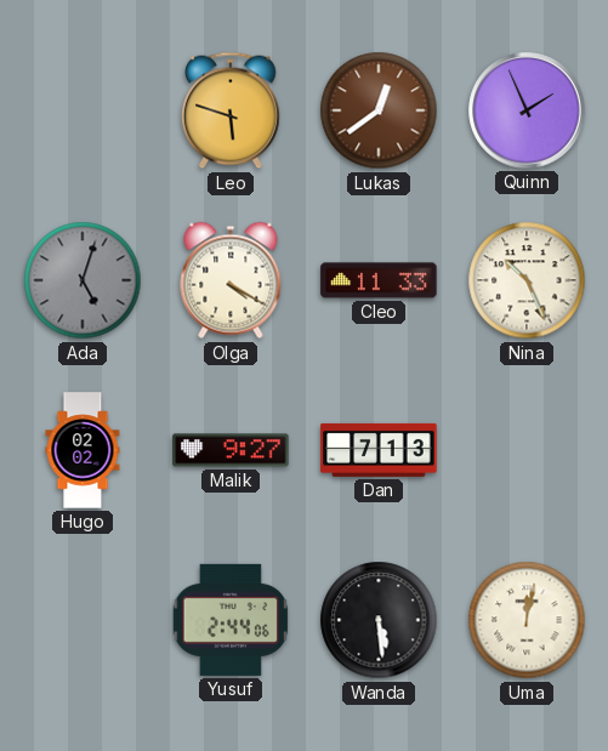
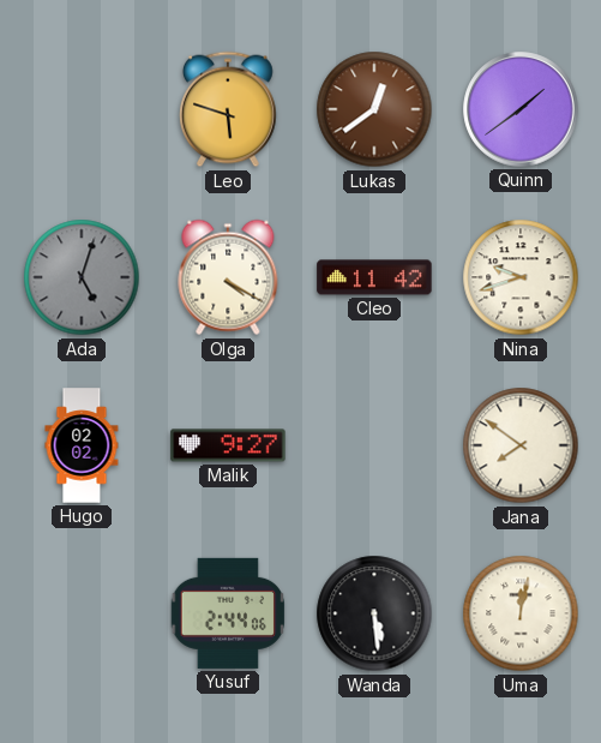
Quinn: 1:56 -> 1:39 (521, 109)
Cleo: 11:33 -> 11:42 (374, 277)
Nina: 10:26 -> 9:42 (521, 277)
Dan: 7:13 -> none (379, 450)
Jana: none -> 7:51 (521, 445)
